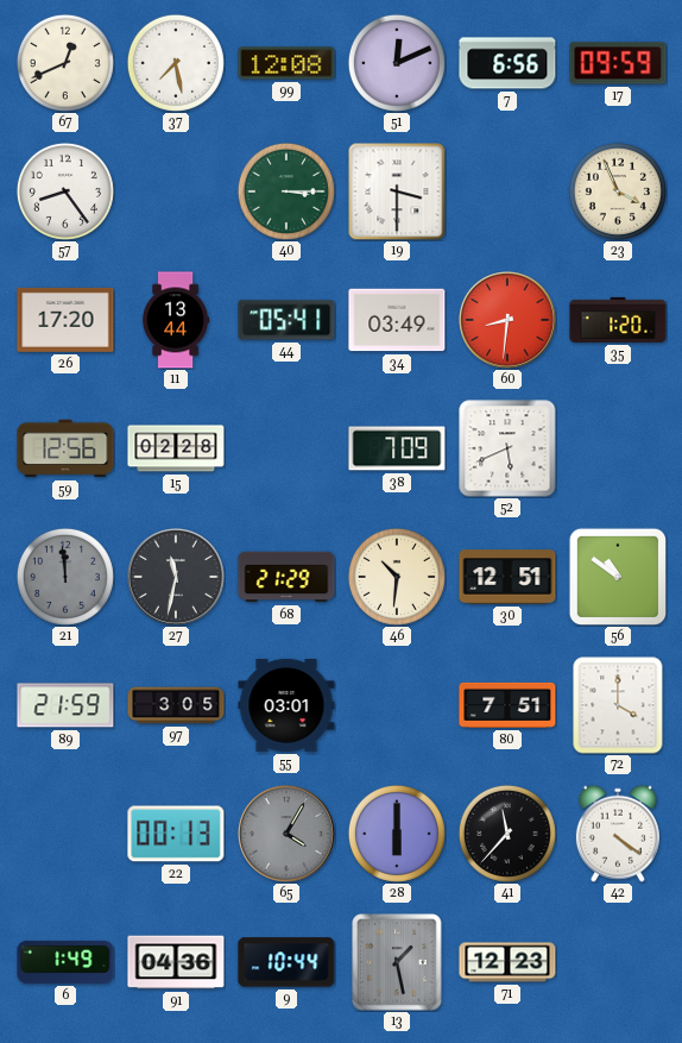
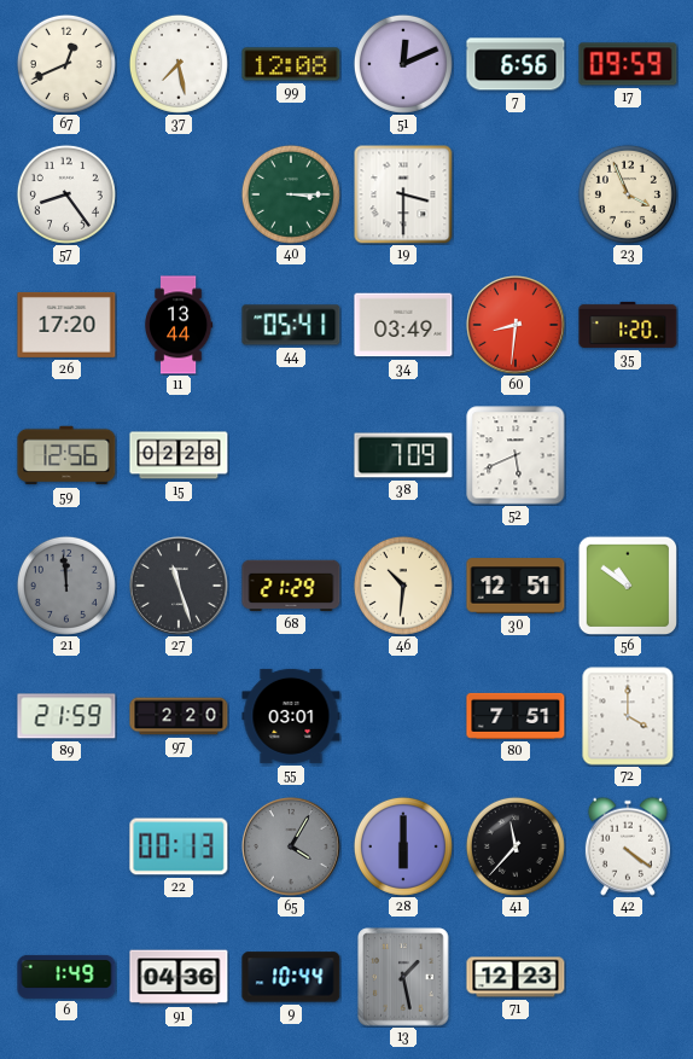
27: 11:32 -> 11:27 (180, 587)
97: 3:05 -> 2:20 (179, 716)
